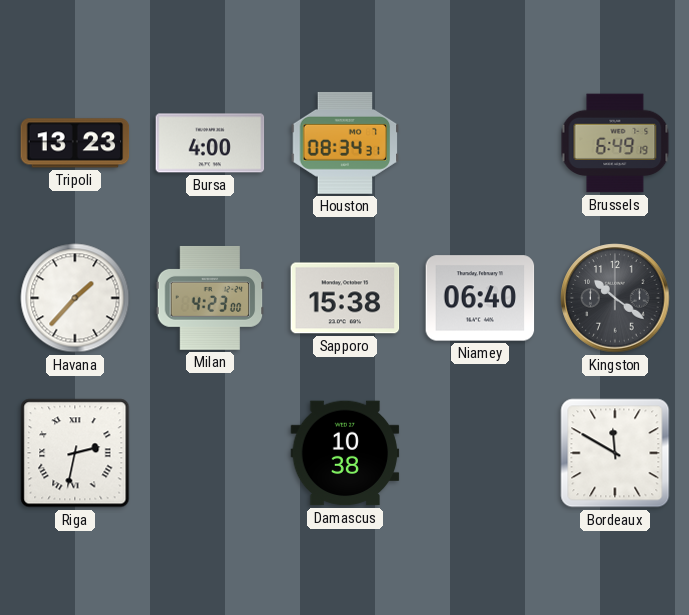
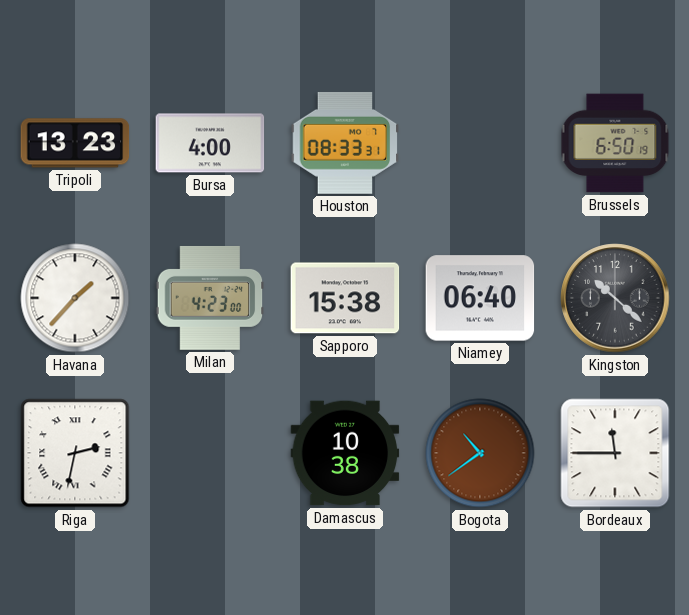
Houston: 08:34 -> 08:33 (345, 143)
Brussels: 6:49 -> 6:50 (615, 143)
Kingston: 10:21 -> 10:22 (615, 298)
Bogota: none -> 10:39 (480, 453)
Bordeaux: 11:50 -> 11:45 (615, 453)
